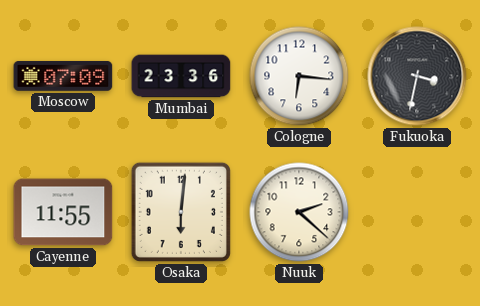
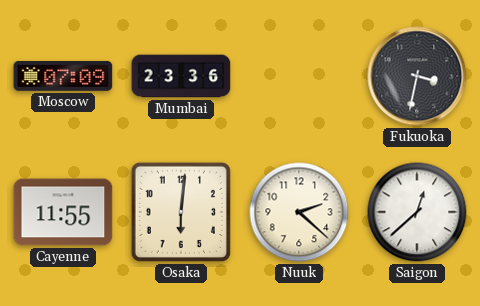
Cologne: 6:16 -> none (299, 76)
Saigon: none -> 12:38 (417, 212)
